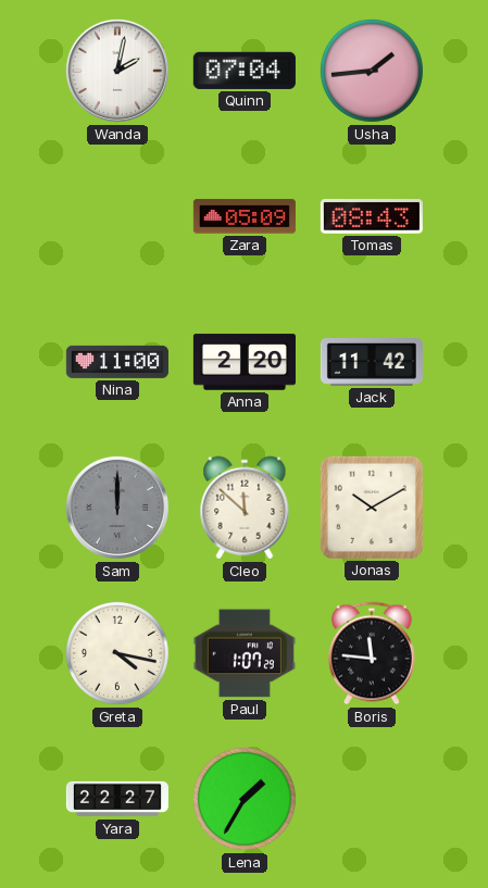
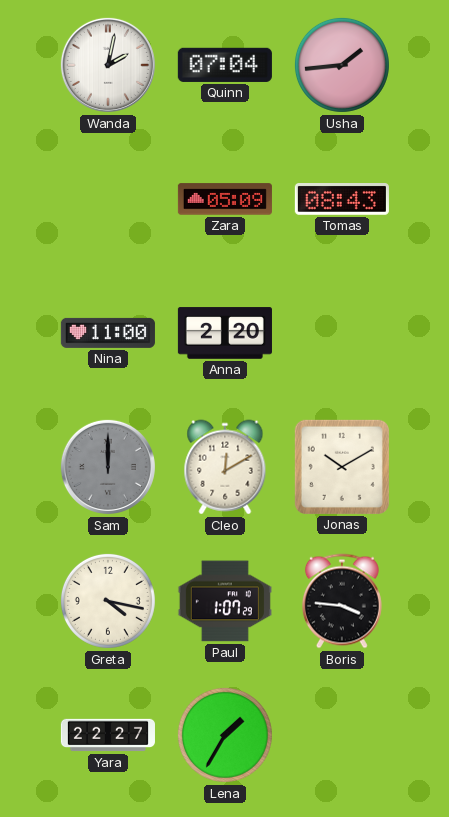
Jack: 11:42 -> none (372, 363)
Cleo: 11:52 -> 12:10 (225, 467)
Boris: 11:46 -> 3:46 (342, 601)
